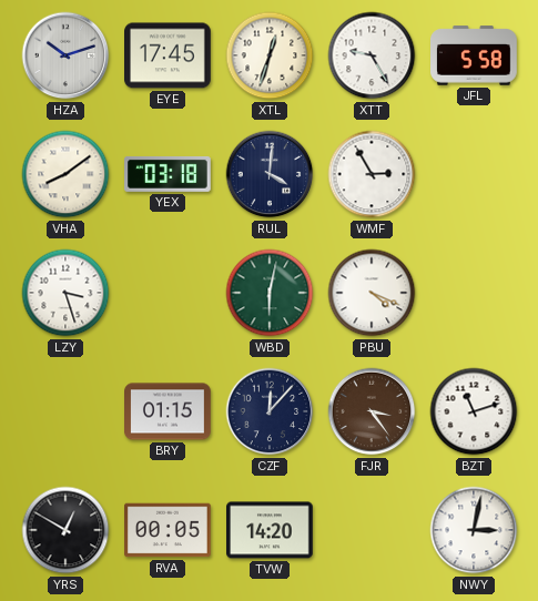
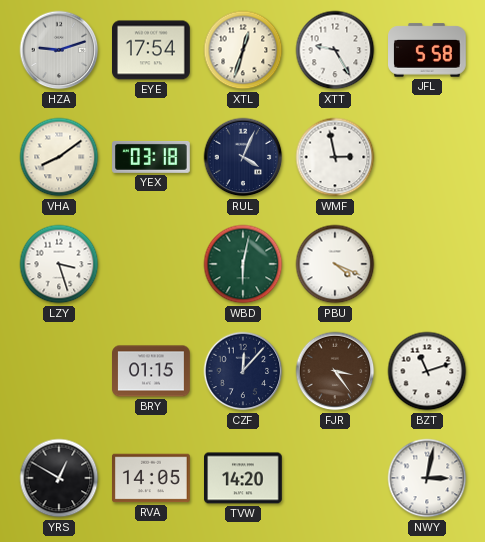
HZA: 10:12 -> 9:12 (59, 50)
EYE: 17:45 -> 17:54 (152, 50)
RUL: 4:01 -> 4:04 (243, 157)
WMF: 2:55 -> 2:58 (335, 157)
RVA: 00:05 -> 14:05 (152, 478)
